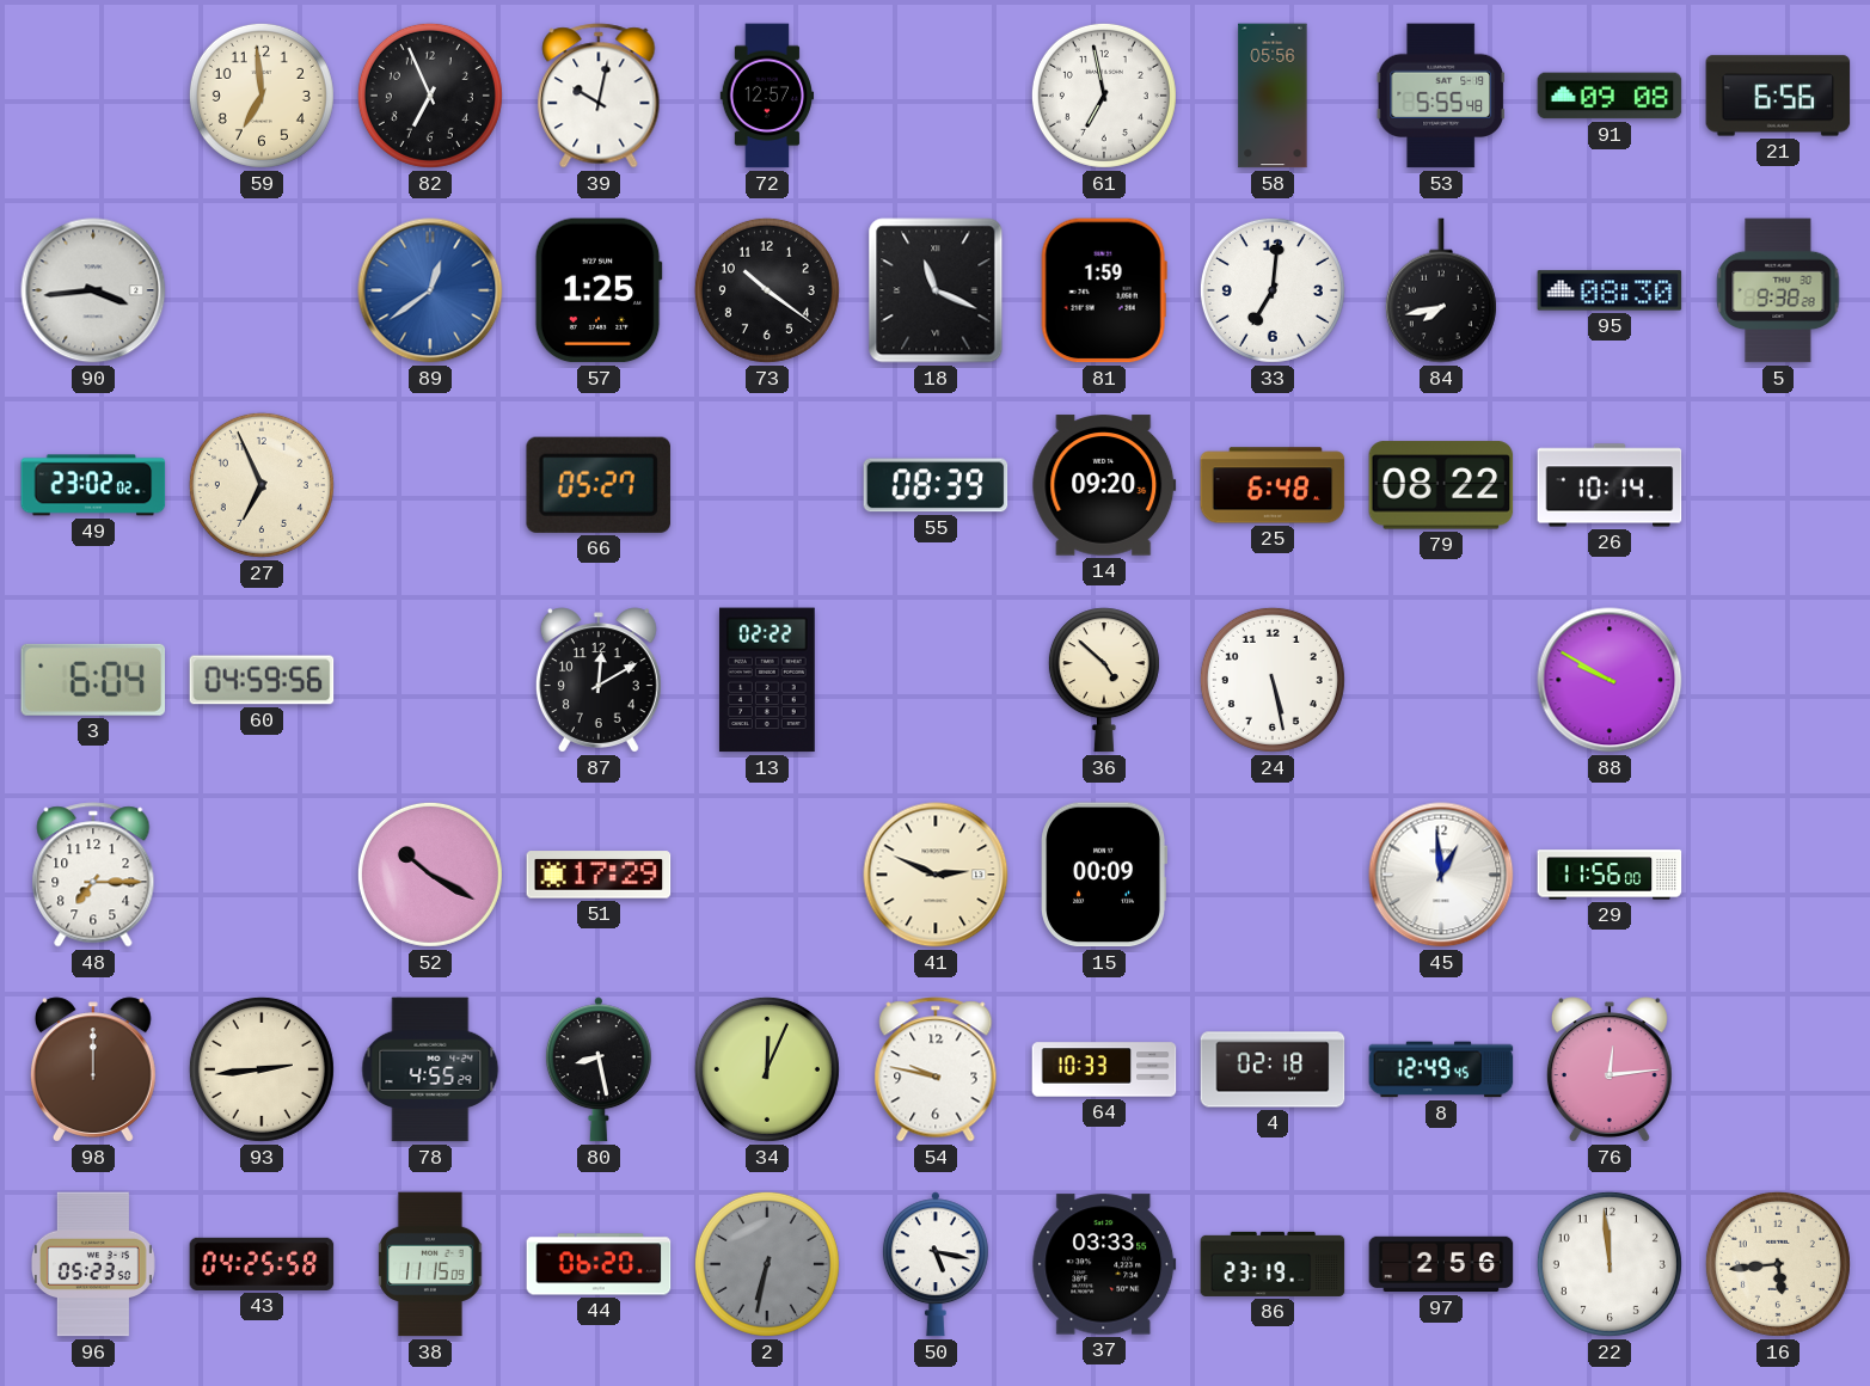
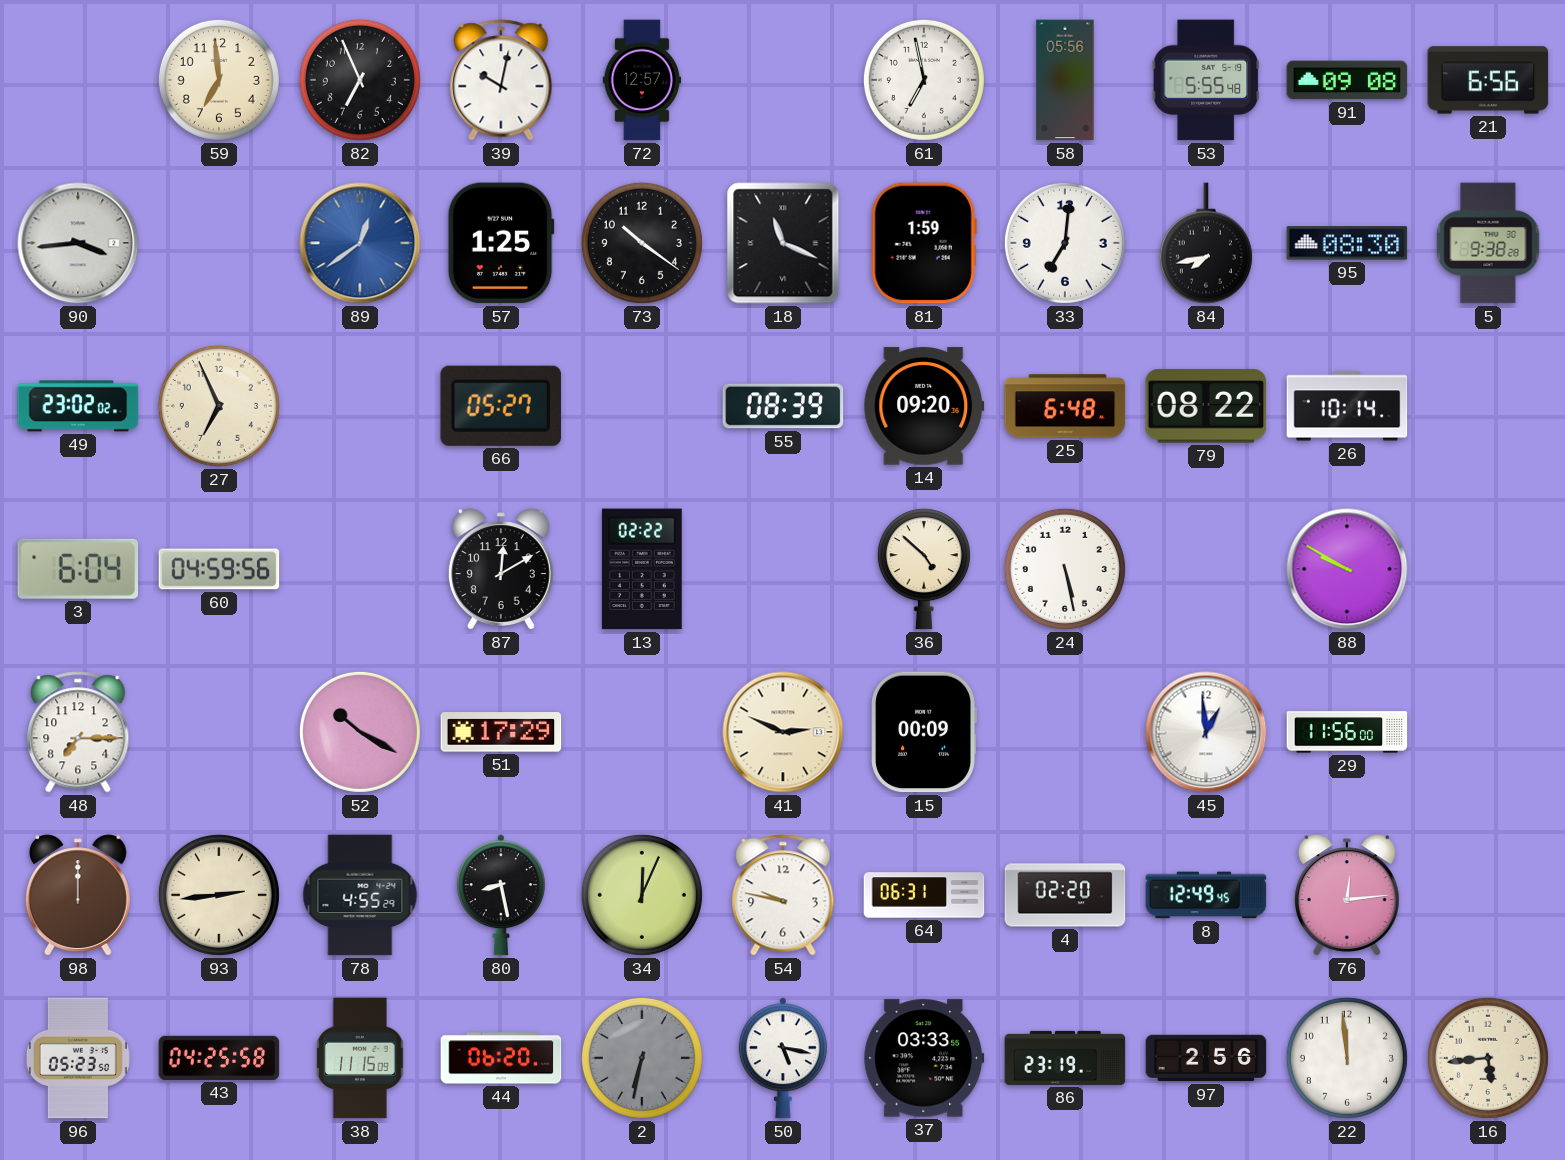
64: 10:33 -> 06:31 (924, 895)
4: 02:18 -> 02:20 (1065, 895)
